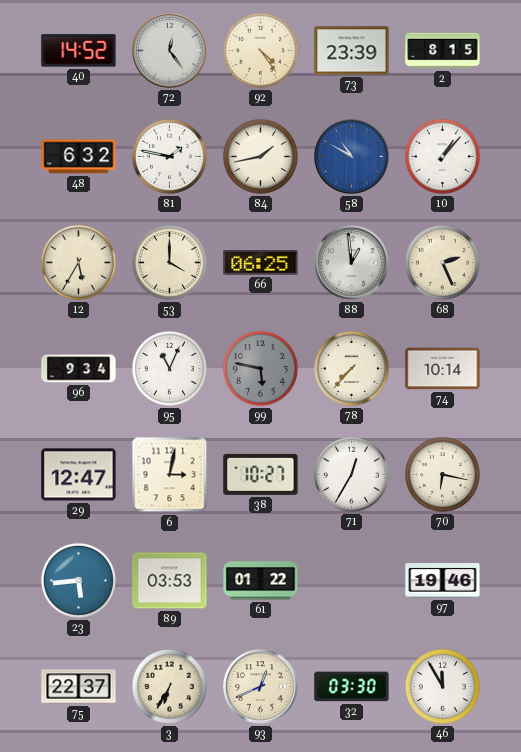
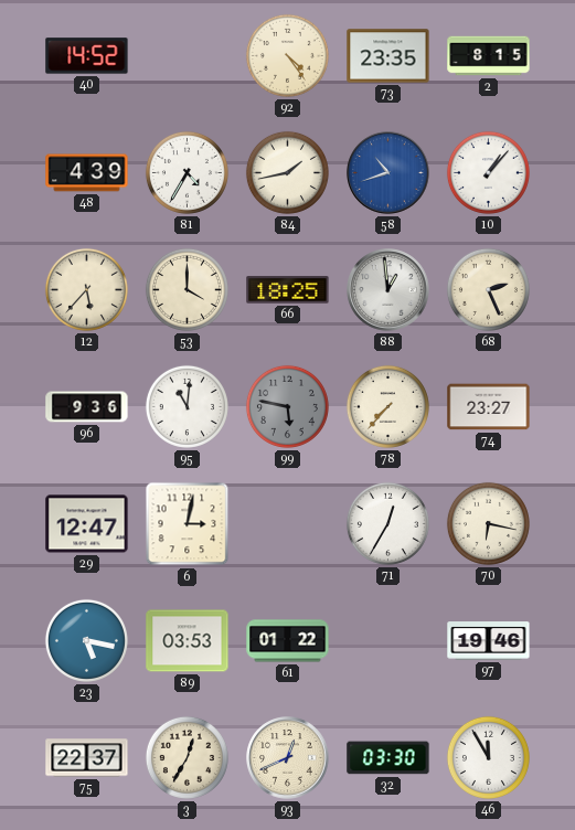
72: 12:24 -> none (170, 51)
73: 23:39 -> 23:35 (388, 56)
48: 6:32 -> 4:39 (87, 173)
81: 1:47 -> 4:35 (187, 172)
58: 10:50 -> 10:42 (388, 173)
12: 5:35 -> 5:37 (86, 289)
66: 06:25 -> 18:25 (288, 290)
96: 9:34 -> 9:36 (87, 407)
95: 11:04 -> 11:01 (187, 406)
74: 10:14 -> 23:27 (489, 407)
38: 10:27 -> none (261, 474)
23: 5:44 -> 5:17 (86, 640)
3: 6:35 -> 12:35 (187, 757)
